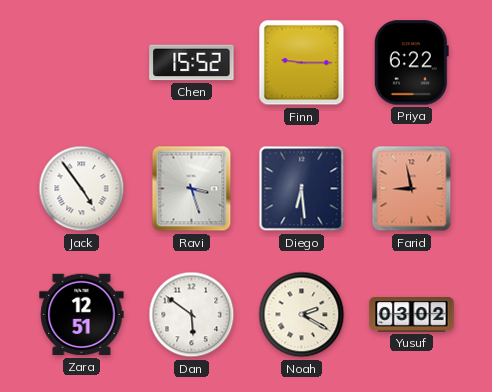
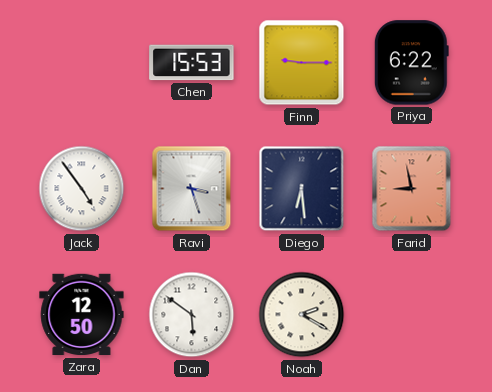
Chen: 15:52 -> 15:53 (192, 63)
Zara: 12:51 -> 12:50 (82, 315)
Yusuf: 03:02 -> none (412, 315)
